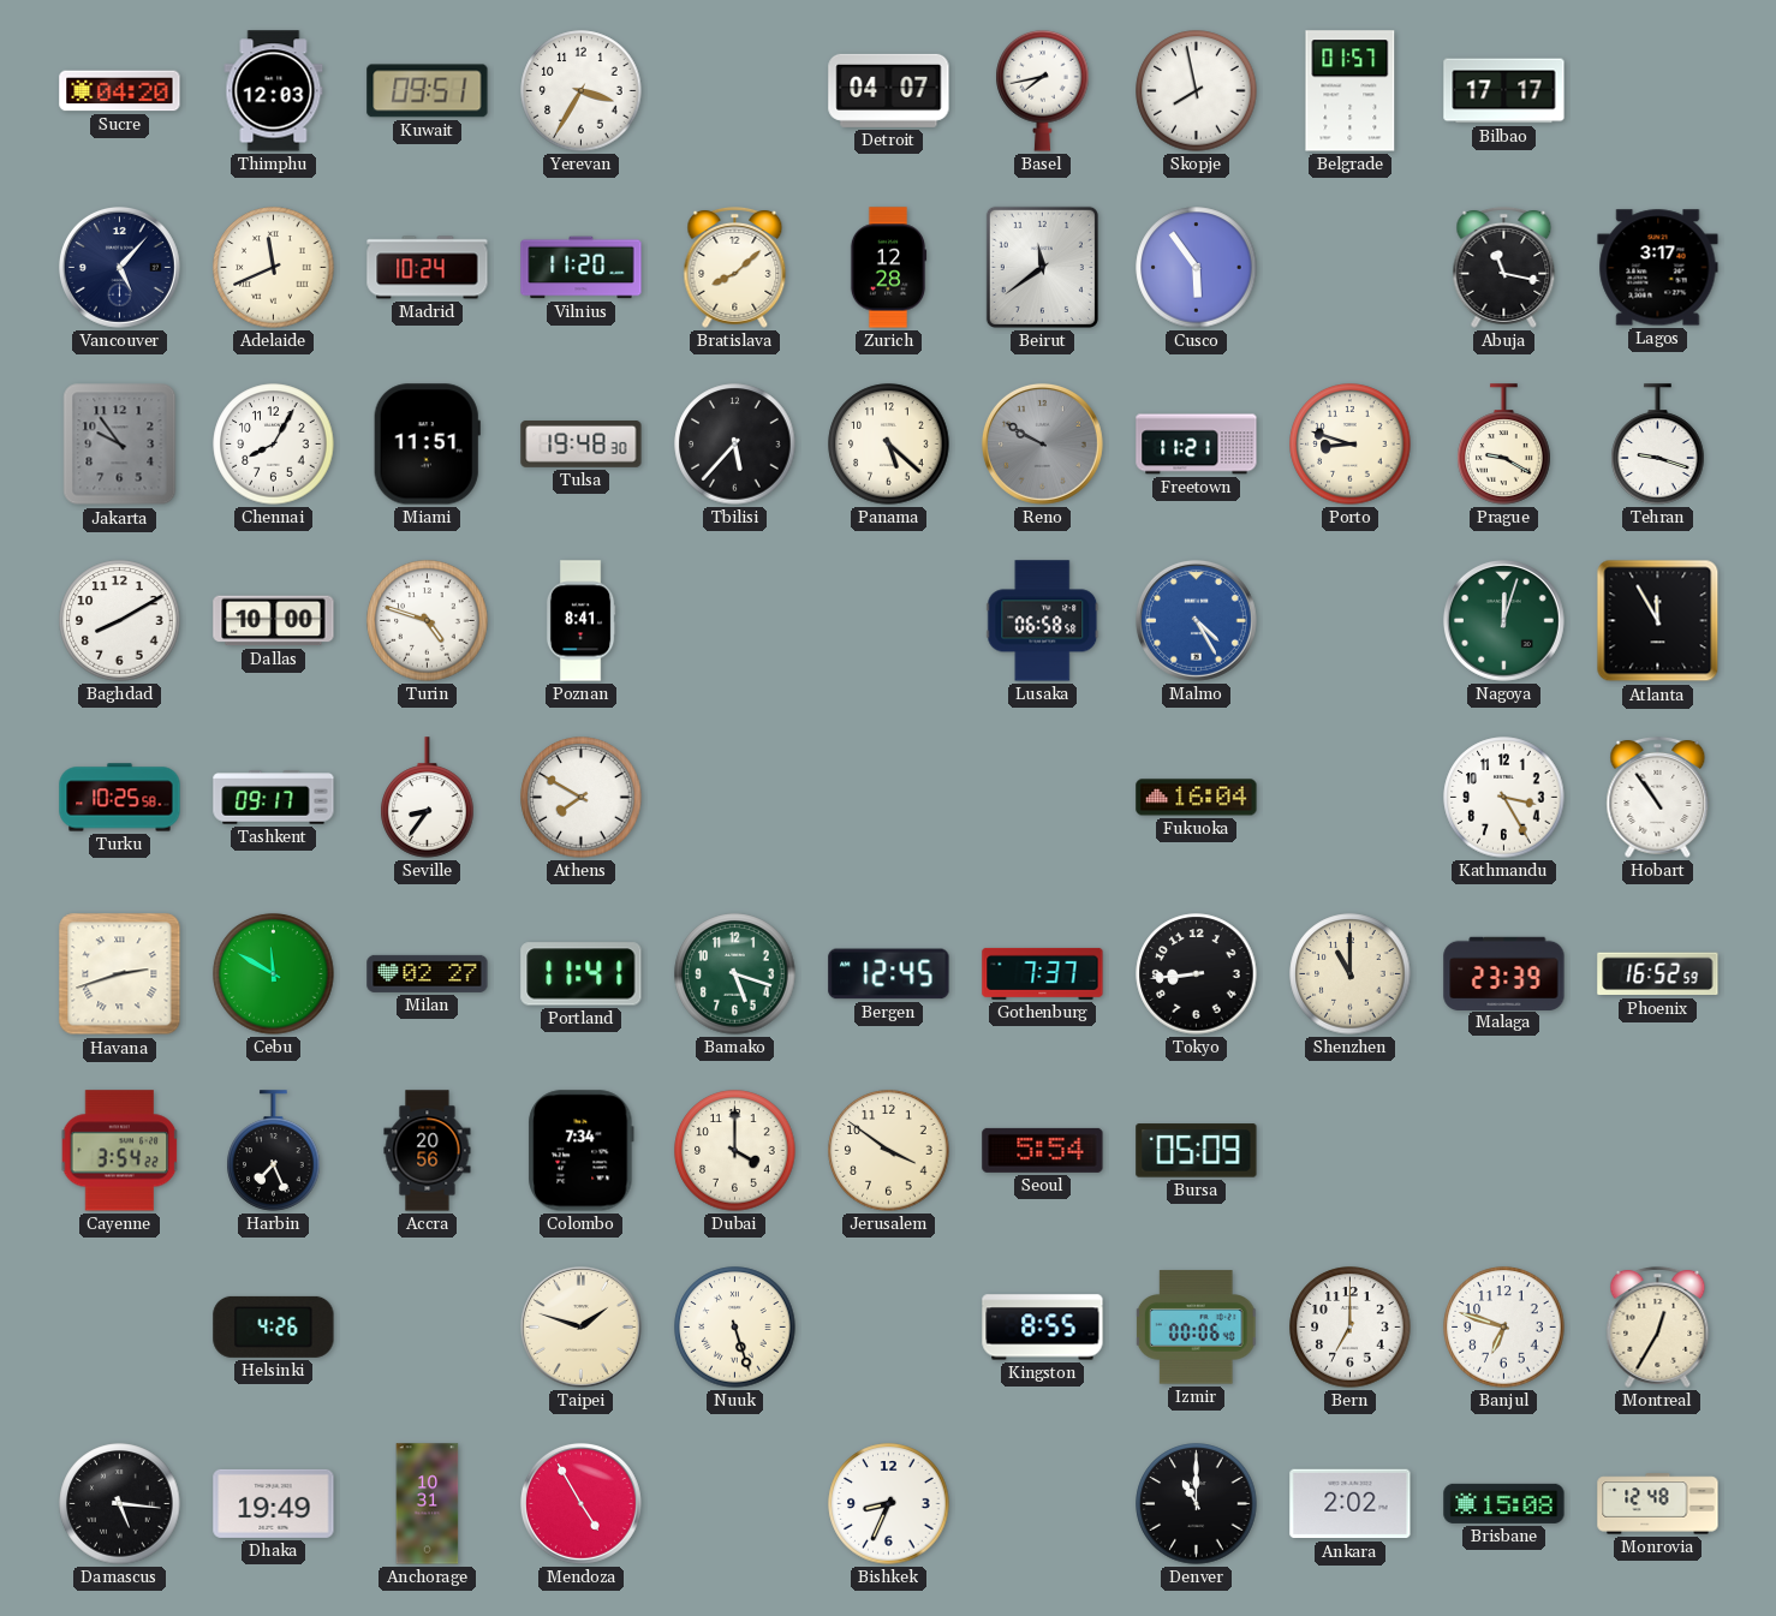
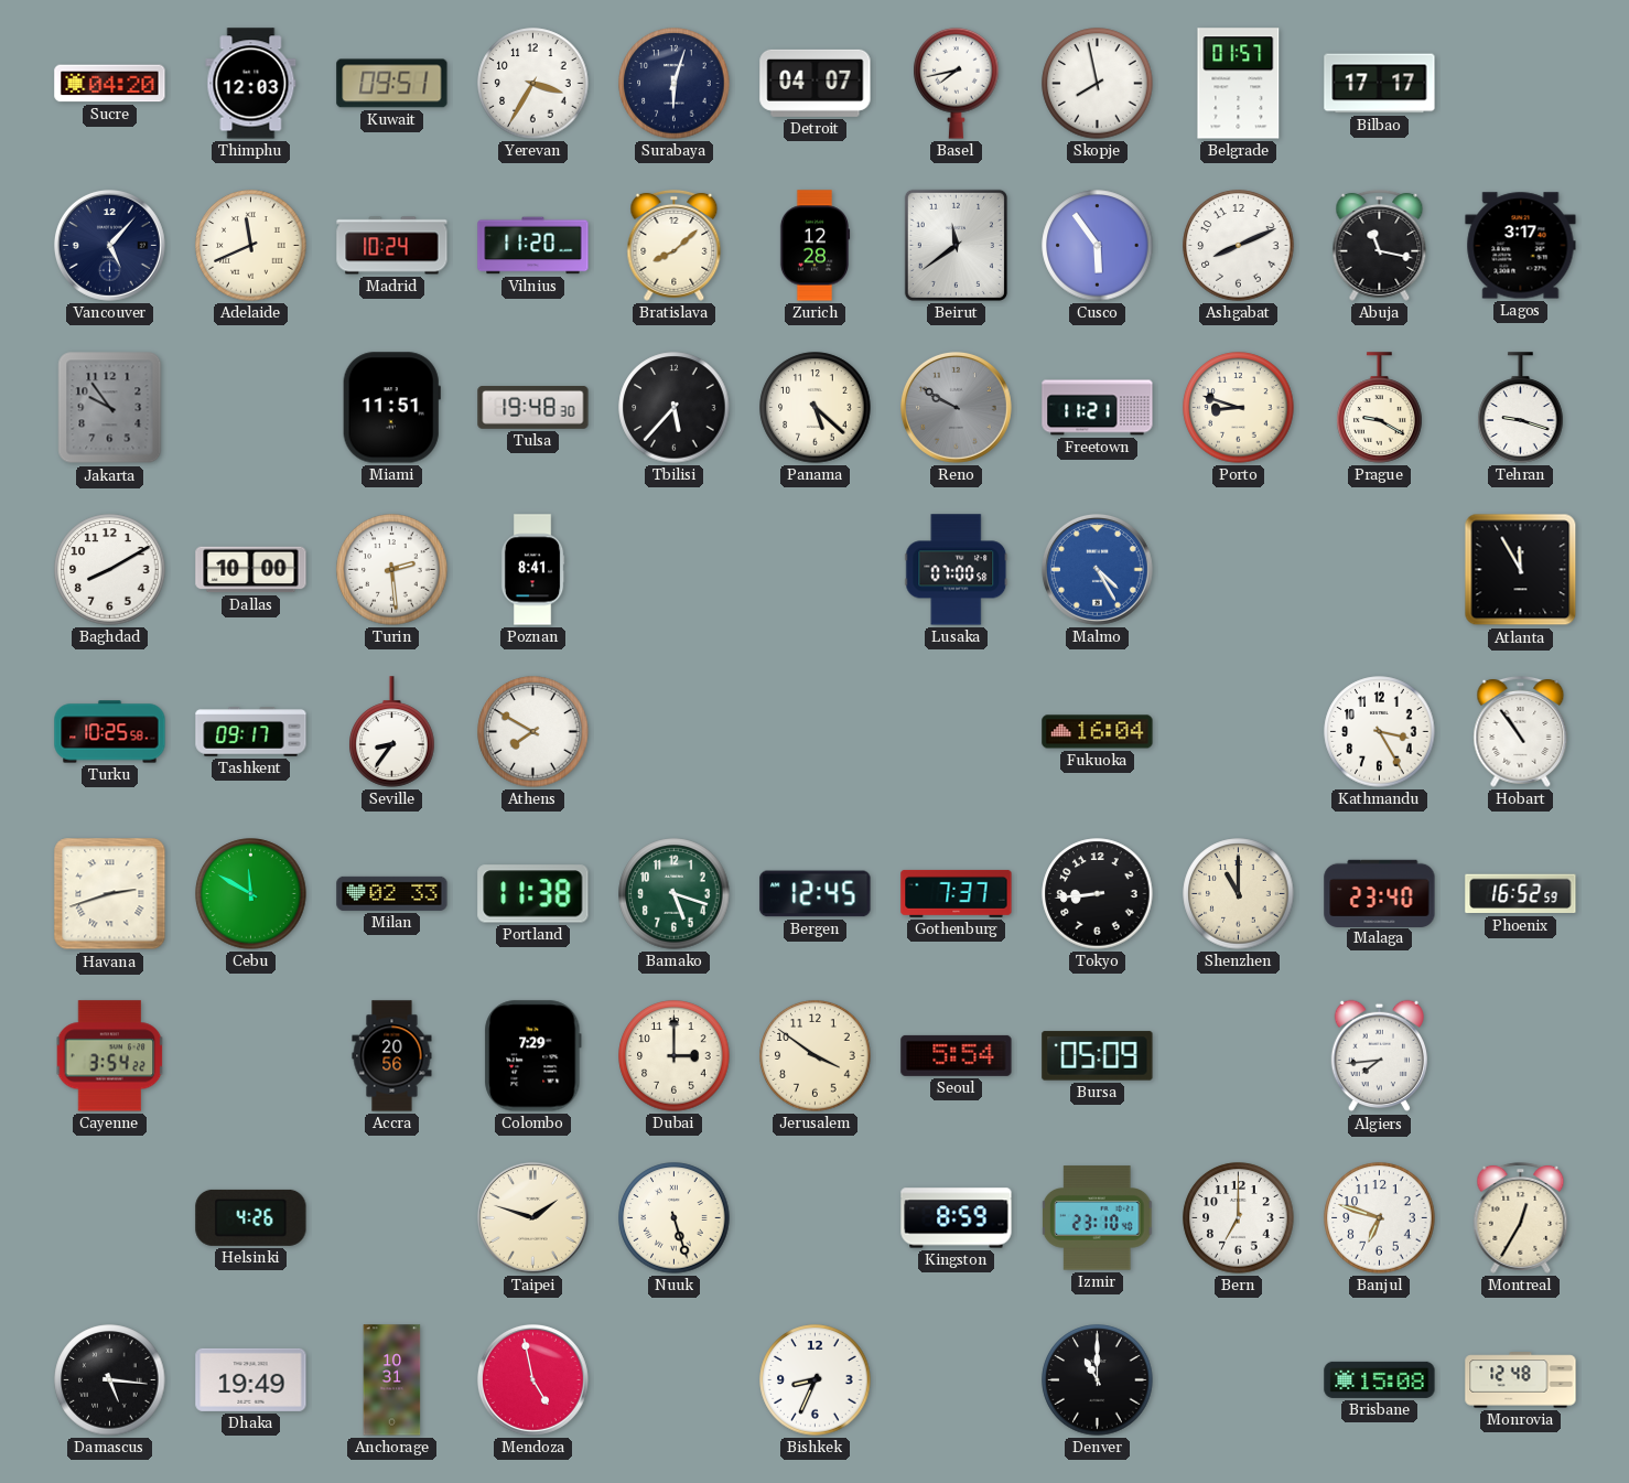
Surabaya: none -> 6:03 (675, 84)
Ashgabat: none -> 8:11 (1239, 246)
Chennai: 8:05 -> none (274, 445)
Turin: 4:48 -> 2:29 (392, 570)
Lusaka: 06:58 -> 07:00 (957, 570)
Nagoya: 12:03 -> none (1503, 620)
Milan: 02:27 -> 02:33 (392, 893)
Portland: 11:41 -> 11:38 (533, 894)
Malaga: 23:39 -> 23:40 (1380, 893)
Harbin: 7:26 -> none (274, 1151)
Colombo: 7:34 -> 7:29 (533, 1056)
Dubai: 4:00 -> 3:00 (675, 1056)
Algiers: none -> 7:44 (1379, 1056)
Kingston: 8:55 -> 8:59 (957, 1218)
Izmir: 00:06 -> 23:10 (1097, 1218)
Mendoza: 4:55 -> 4:58 (532, 1379)
Ankara: 2:02 -> none (1351, 1504)
